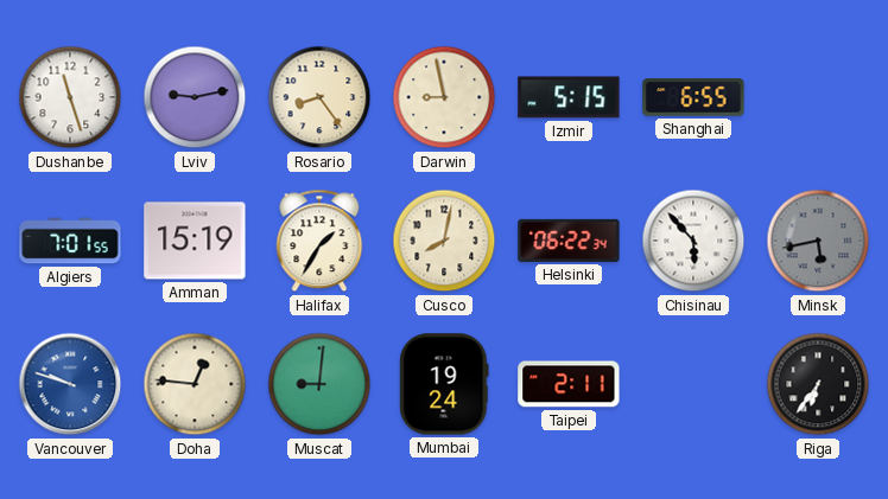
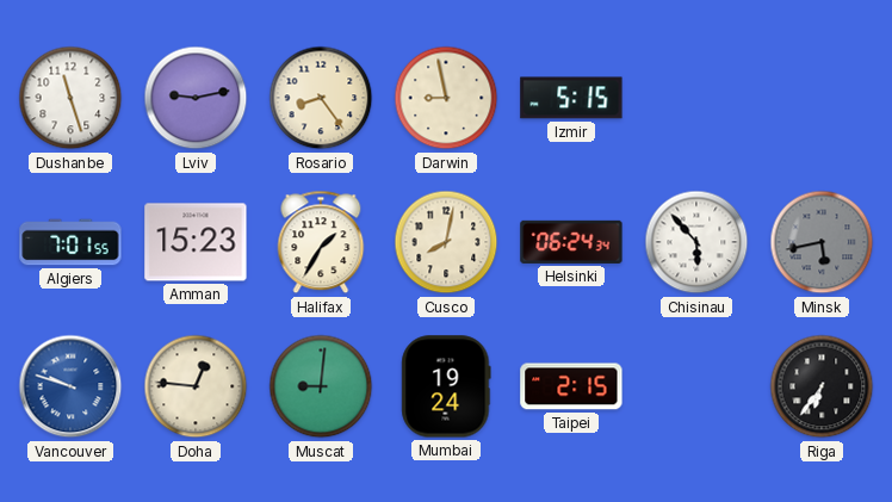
Shanghai: 6:55 -> none (693, 97)
Amman: 15:19 -> 15:23 (196, 242)
Helsinki: 06:22 -> 06:24 (571, 242)
Taipei: 2:11 -> 2:15 (571, 386)
